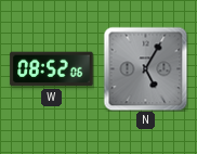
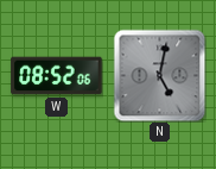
N: 5:05 -> 5:02 (159, 75)
